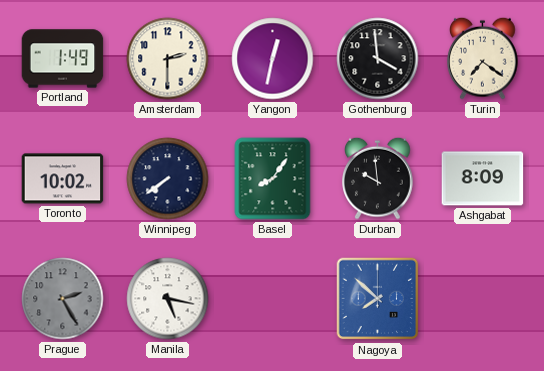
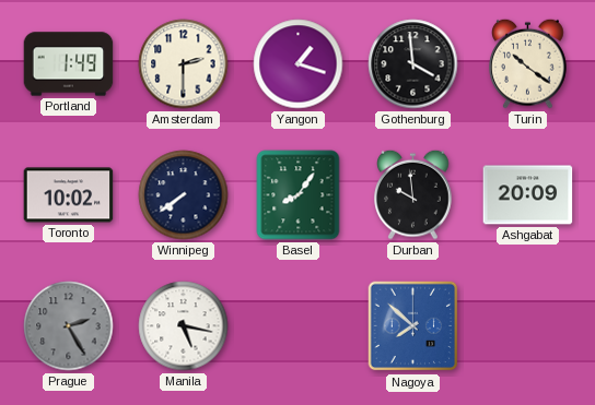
Yangon: 12:32 -> 1:18 (299, 64)
Turin: 7:21 -> 10:21 (528, 63)
Ashgabat: 8:09 -> 20:09 (528, 195)
